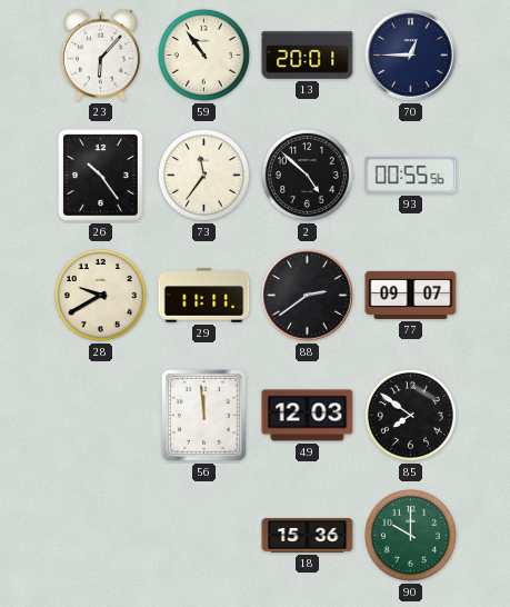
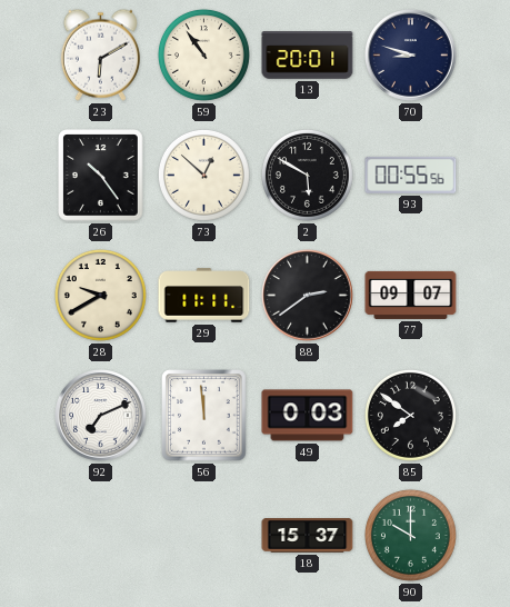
23: 6:07 -> 6:10 (100, 54)
70: 12:45 -> 8:48 (411, 56)
73: 11:36 -> 12:52 (203, 175)
2: 4:52 -> 5:50 (307, 175)
92: none -> 7:11 (101, 416)
49: 12:03 -> 0:03 (308, 416)
18: 15:36 -> 15:37 (308, 536)
